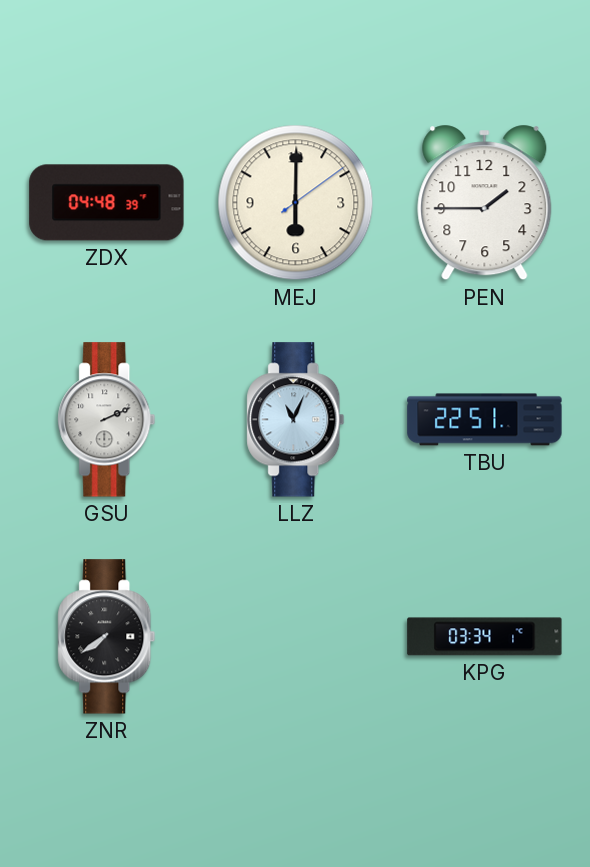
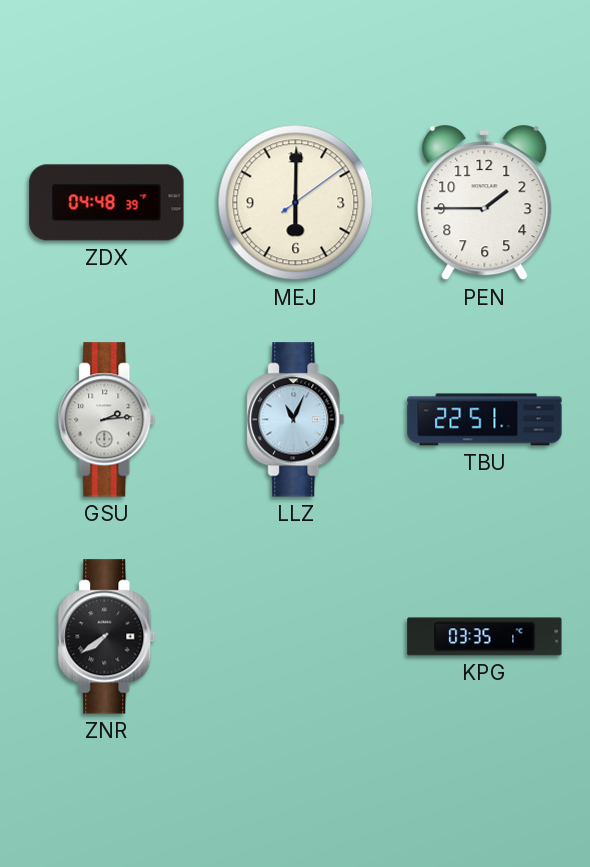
GSU: 2:11 -> 2:14 (107, 420)
KPG: 03:34 -> 03:35 (485, 637)
